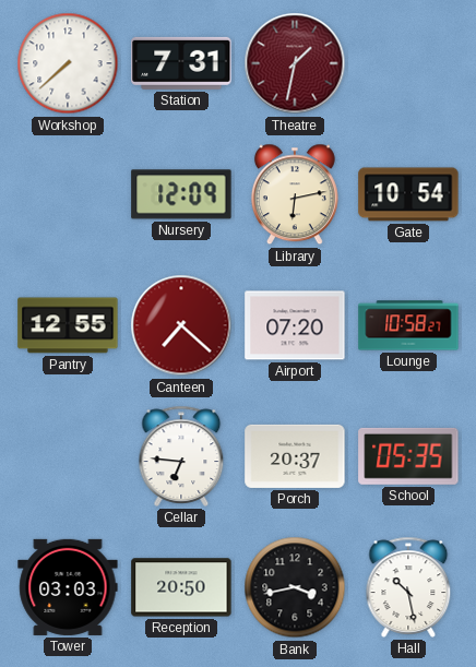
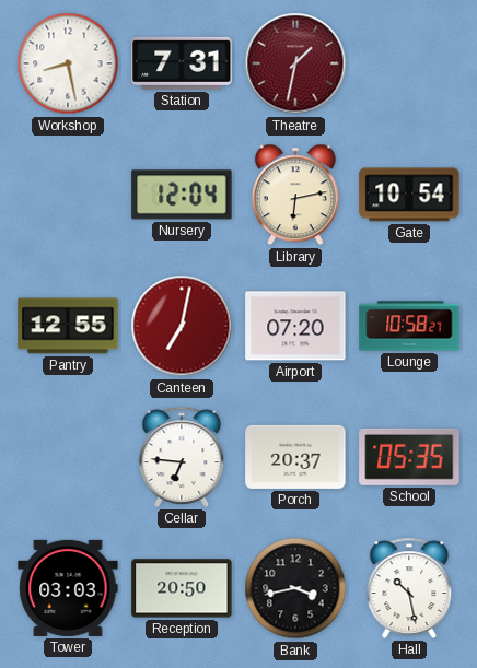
Workshop: 7:38 -> 8:28 (68, 63)
Nursery: 12:09 -> 12:04 (182, 195)
Canteen: 7:22 -> 7:02 (182, 326)
